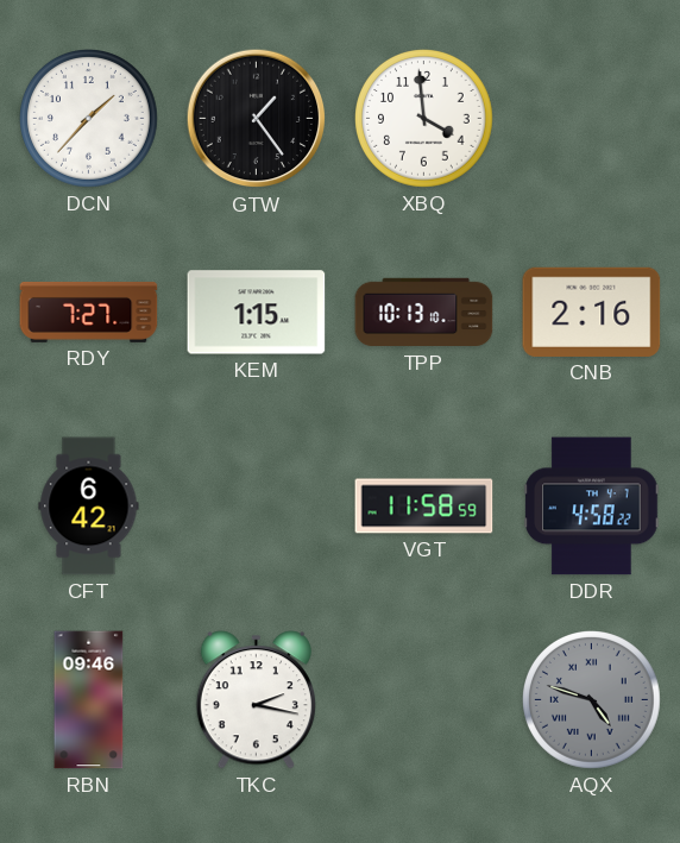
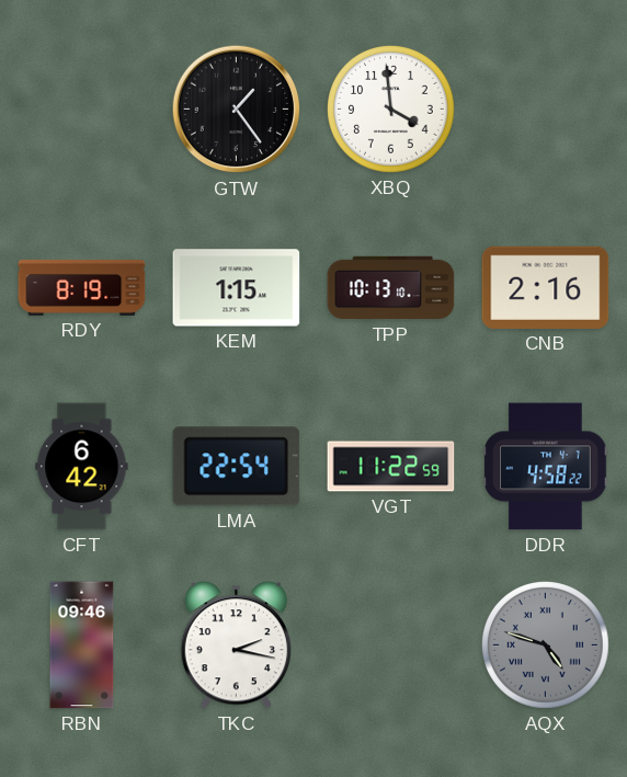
DCN: 1:37 -> none (89, 119)
RDY: 7:27 -> 8:19 (82, 287)
LMA: none -> 22:54 (237, 467)
VGT: 11:58 -> 11:22 (391, 467)
